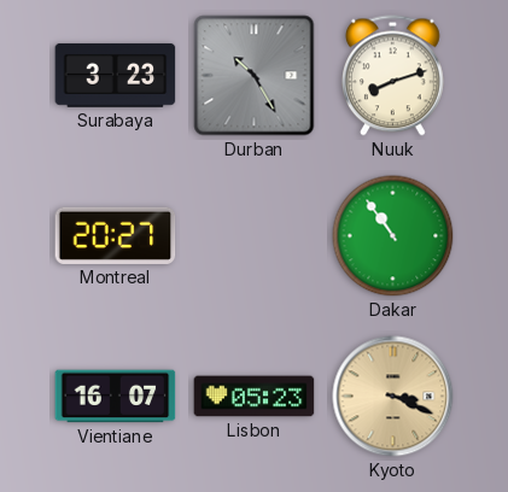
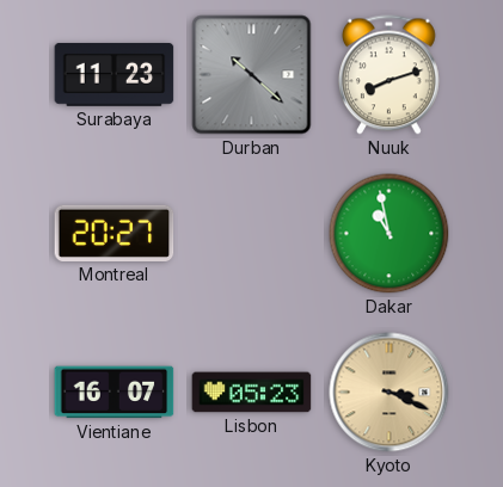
Surabaya: 3:23 -> 11:23 (115, 74)
Durban: 10:25 -> 10:22 (252, 75)
Dakar: 10:54 -> 10:58 (389, 234)
